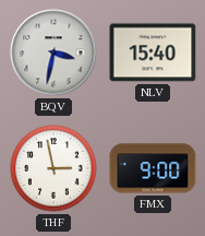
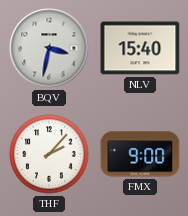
THF: 2:58 -> 2:07 (49, 154)
